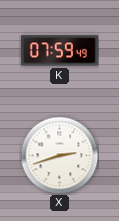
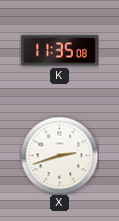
K: 07:59 -> 11:35 (59, 51)
